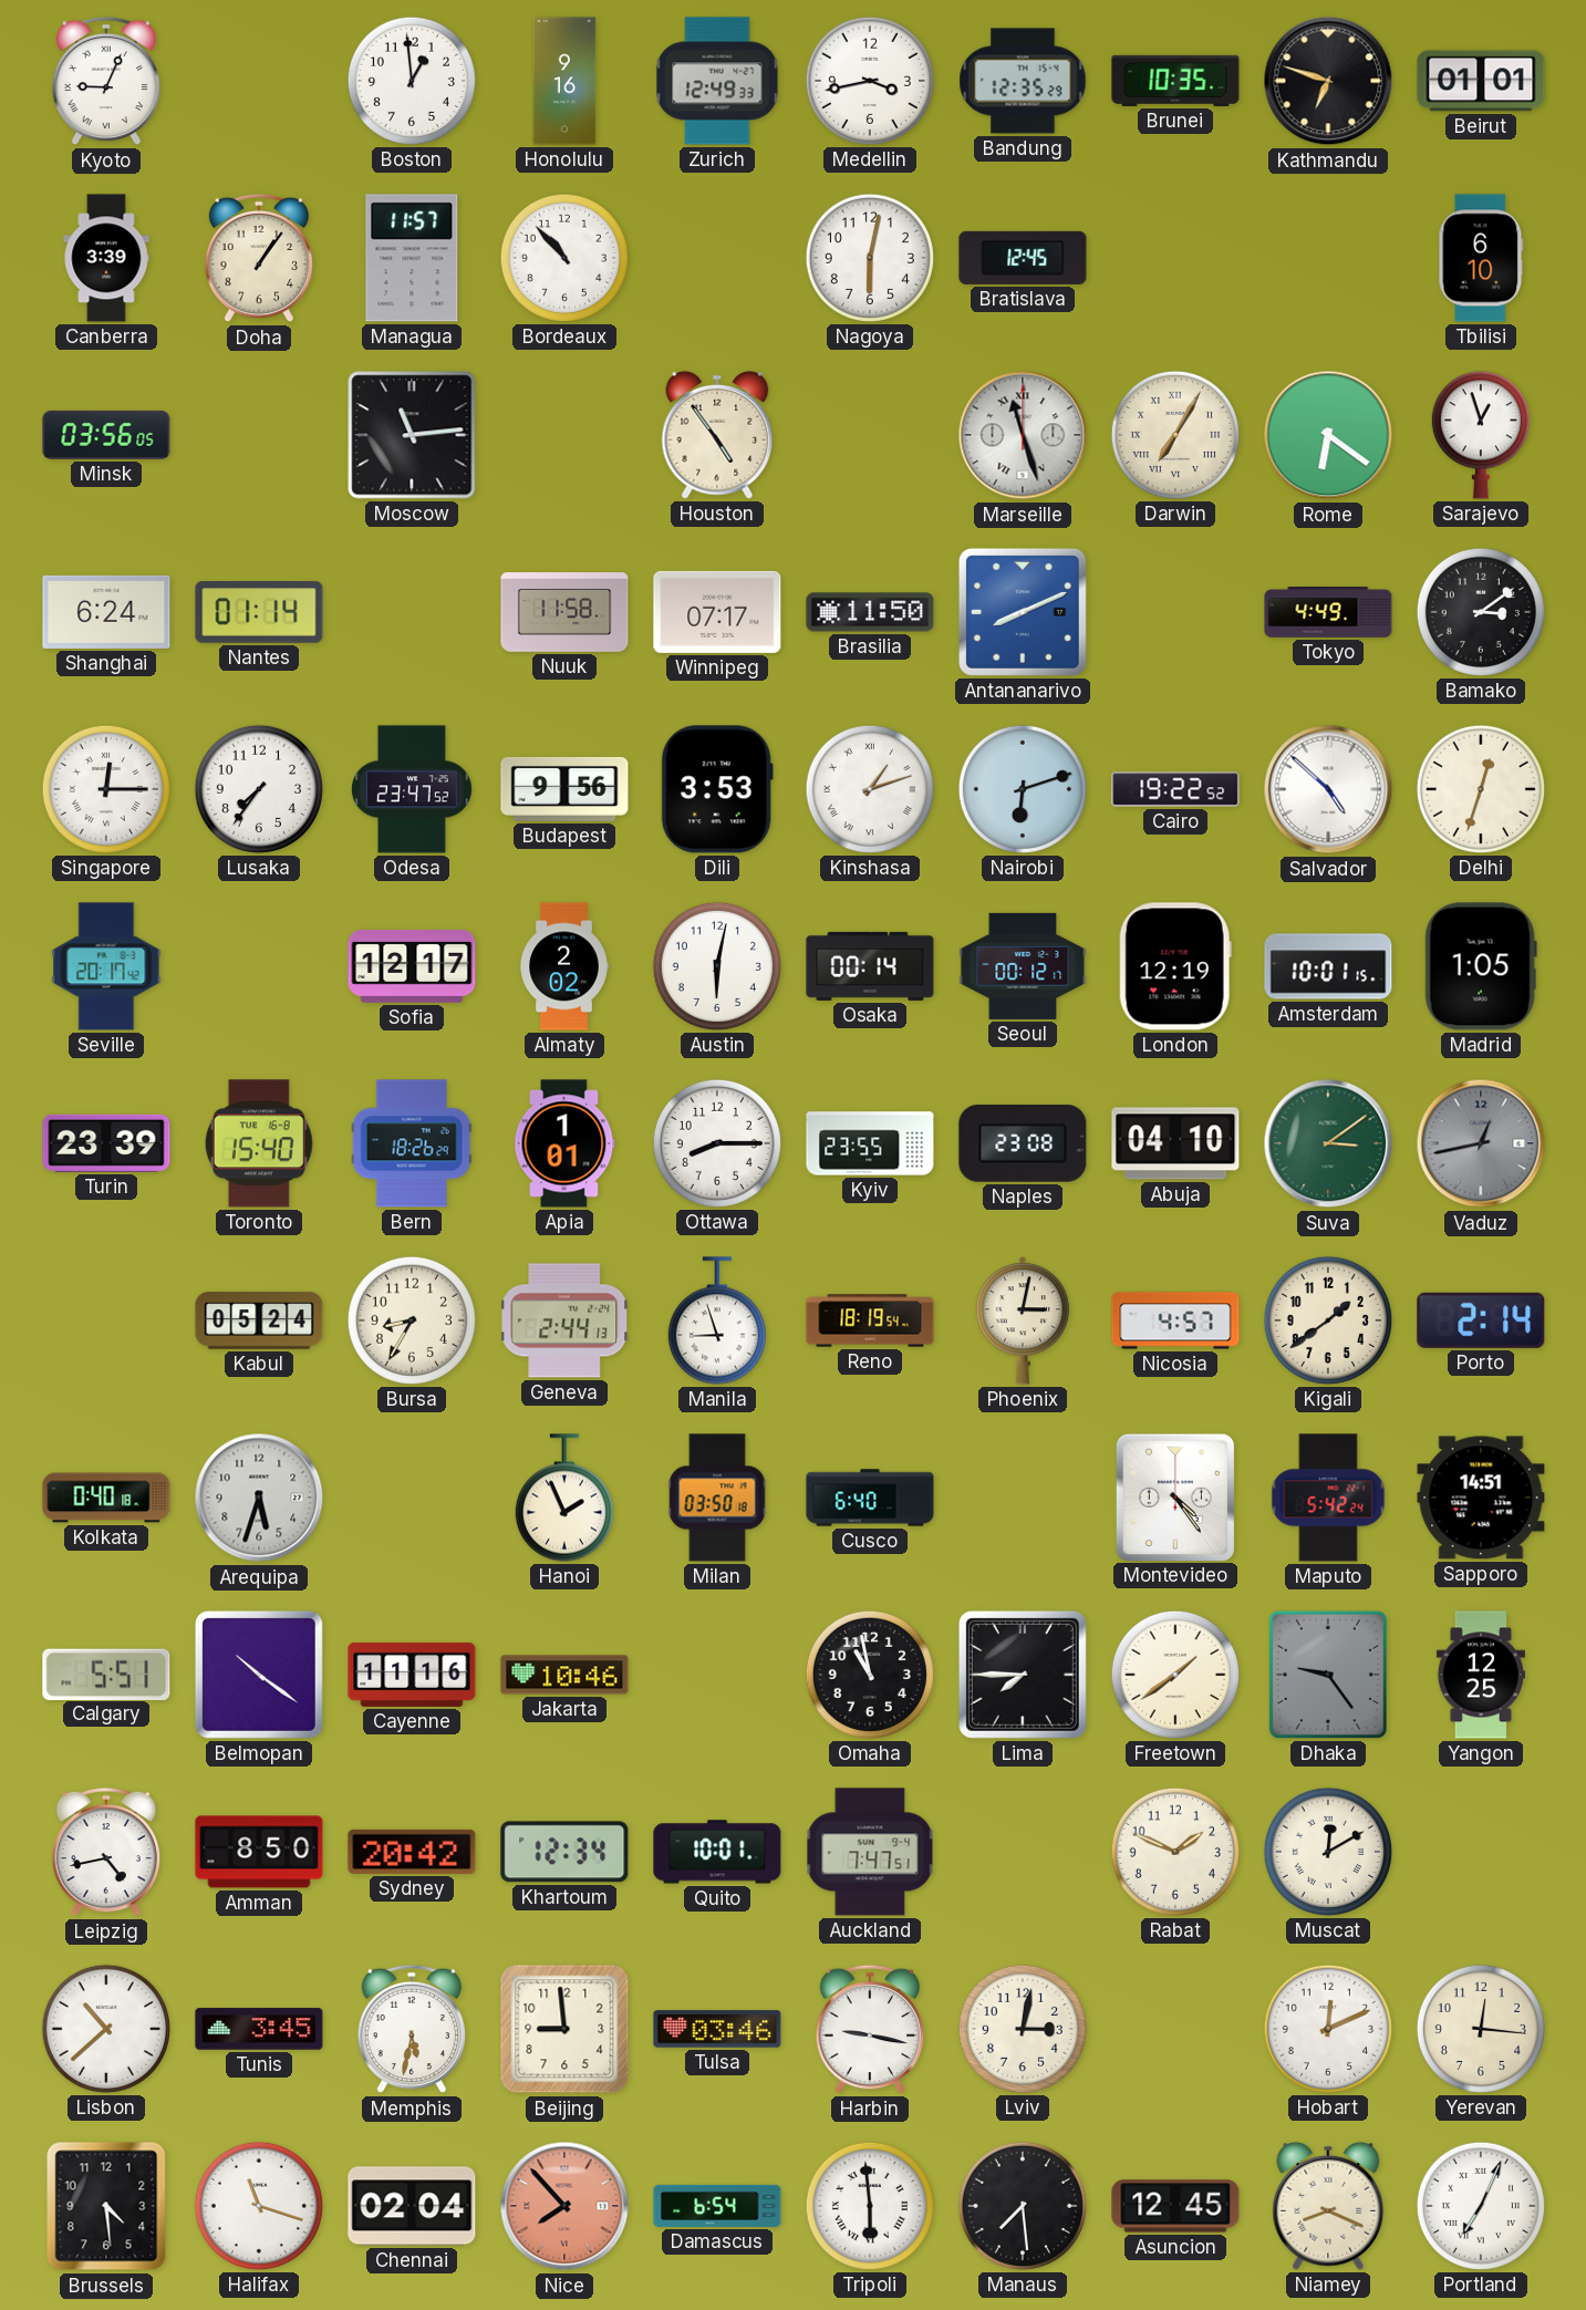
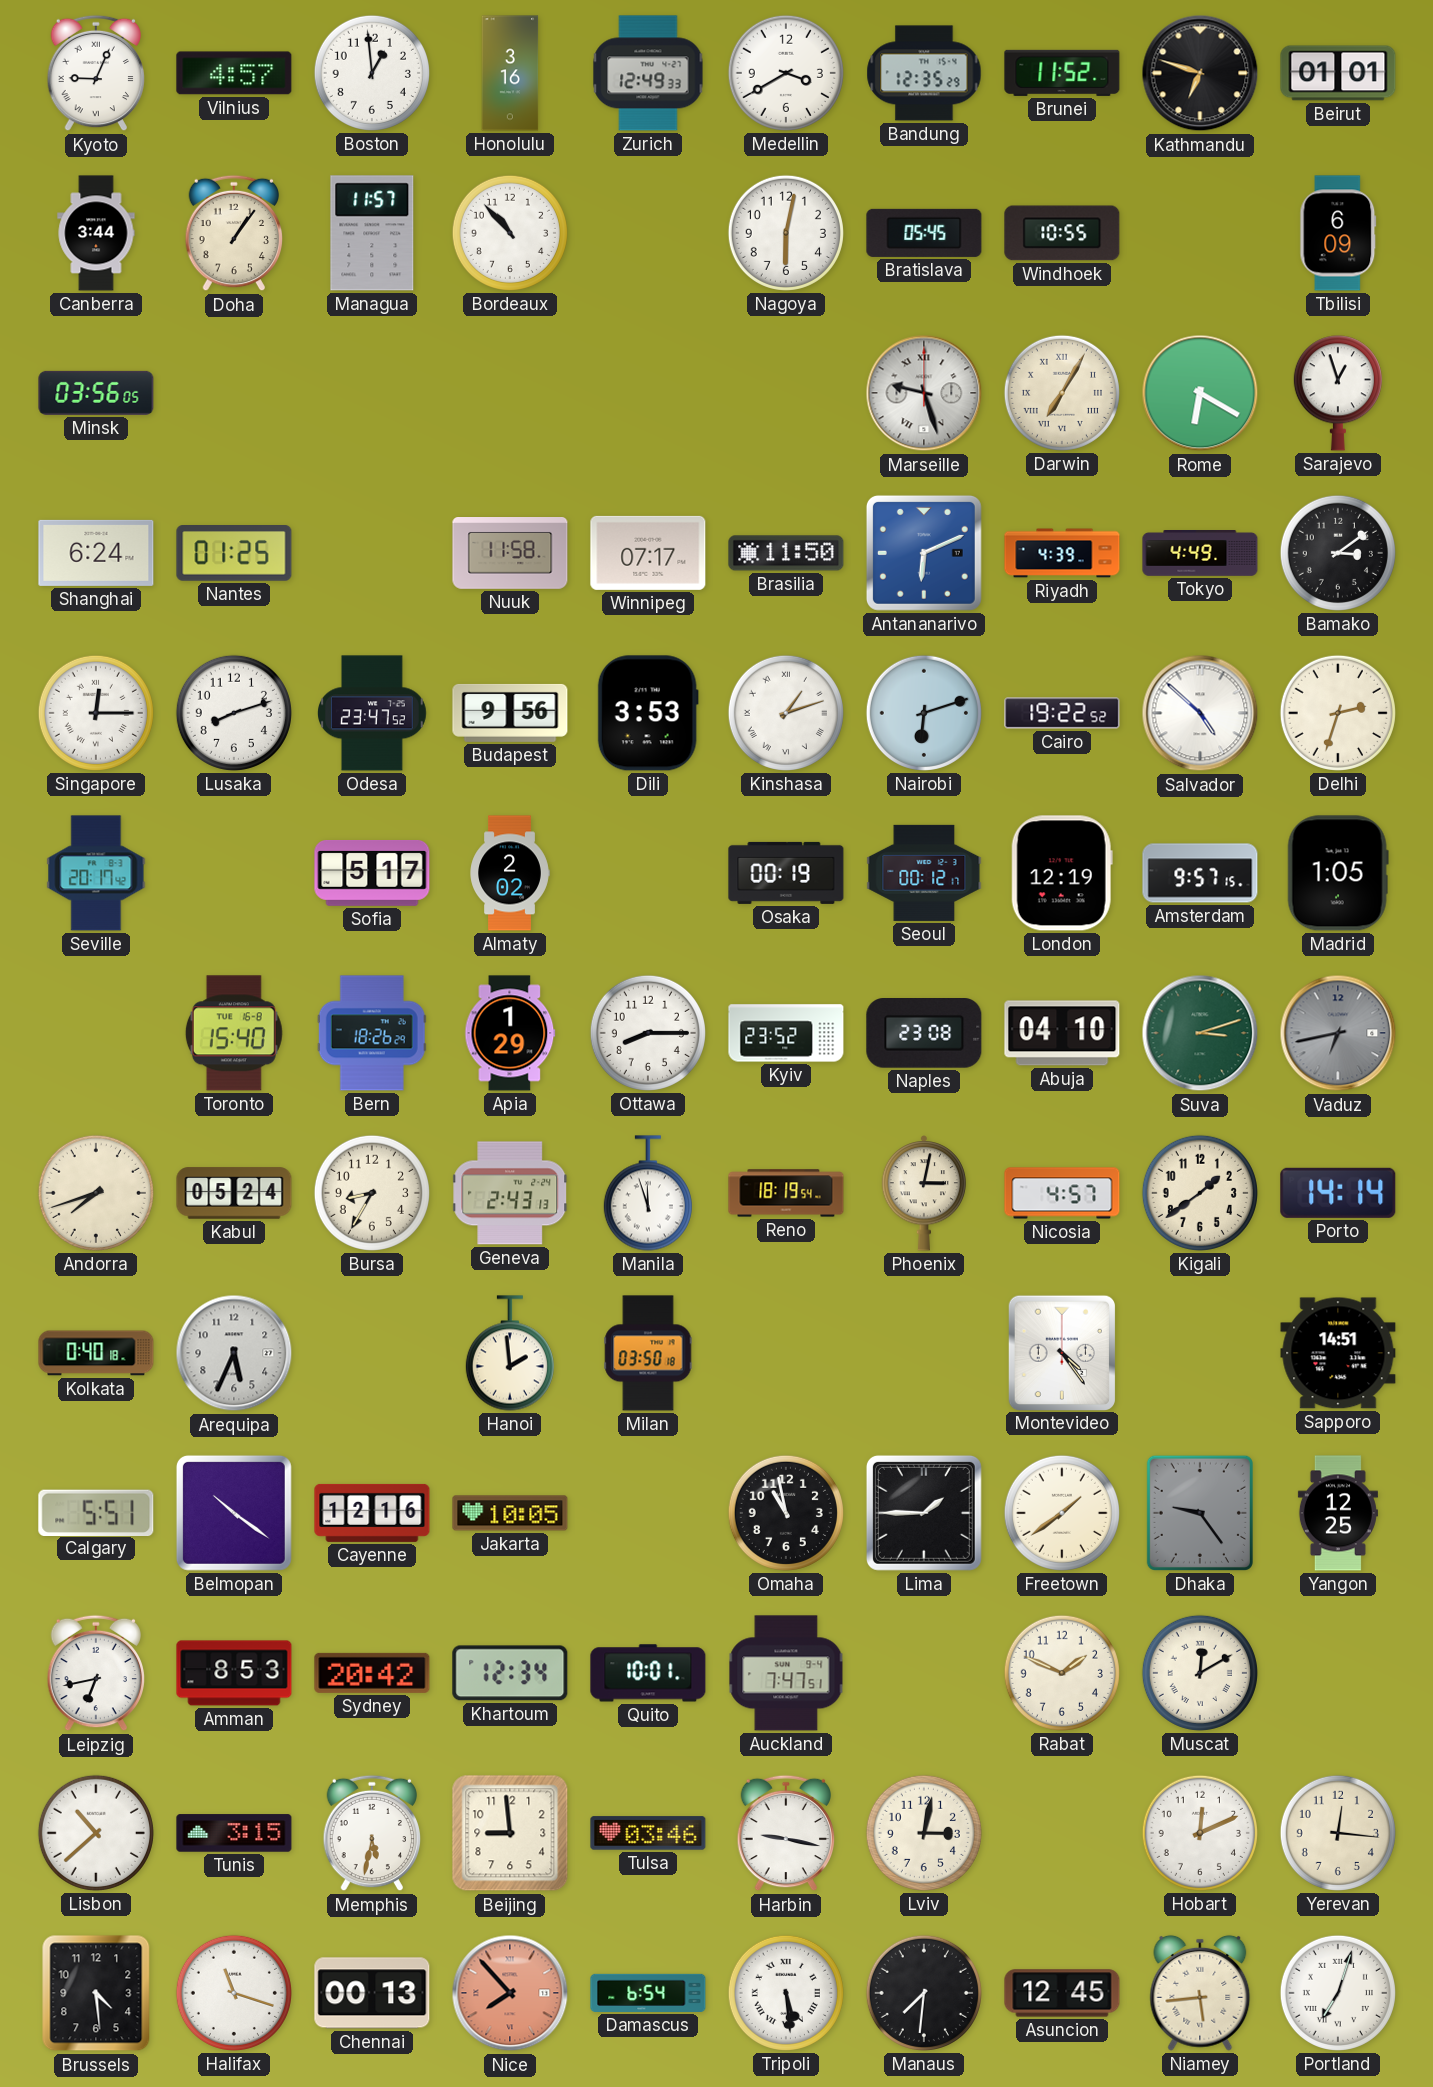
Vilnius: none -> 4:57 (234, 73)
Honolulu: 9:16 -> 3:16 (510, 73)
Medellin: 3:43 -> 3:40 (786, 73)
Brunei: 10:35 -> 11:52 (1062, 73)
Canberra: 3:39 -> 3:44 (96, 233)
Bratislava: 12:45 -> 05:45 (924, 233)
Windhoek: none -> 10:55 (1062, 233)
Tbilisi: 6:10 -> 6:09 (1338, 233)
Moscow: 11:14 -> none (412, 435)
Houston: 4:54 -> none (717, 435)
Marseille: 11:27 -> 9:27 (924, 393)
Rome: 6:21 -> 6:20 (1200, 393)
Nantes: 01:14 -> 01:25 (234, 554)
Antananarivo: 8:11 -> 6:11 (924, 553)
Riyadh: none -> 4:39 (1062, 553)
Lusaka: 7:36 -> 8:12 (234, 713)
Delhi: 12:33 -> 2:33 (1338, 713)
Sofia: 12:17 -> 5:17 (372, 874)
Austin: 6:02 -> none (717, 966)
Osaka: 00:14 -> 00:19 (786, 873)
Amsterdam: 10:01 -> 9:57 (1200, 873)
Turin: 23:39 -> none (106, 1143)
Apia: 1:01 -> 1:29 (510, 1033)
Kyiv: 23:55 -> 23:52 (786, 1033)
Suva: 3:09 -> 3:12 (1200, 1033)
Vaduz: 12:43 -> 6:43 (1338, 1033)
Andorra: none -> 7:42 (96, 1193)
Geneva: 2:44 -> 2:43 (511, 1193)
Manila: 8:57 -> 11:57 (648, 1193)
Porto: 2:14 -> 14:14 (1338, 1193)
Arequipa: 5:33 -> 5:34 (234, 1353)
Hanoi: 1:56 -> 1:59 (510, 1353)
Cusco: 6:40 -> none (870, 1498)
Maputo: 5:42 -> none (1328, 1498)
Cayenne: 11:16 -> 12:16 (372, 1513)
Jakarta: 10:46 -> 10:05 (510, 1513)
Lima: 7:45 -> 1:45 (924, 1513)
Leipzig: 4:43 -> 6:43 (96, 1673)
Amman: 8:50 -> 8:53 (234, 1673)
Tunis: 3:45 -> 3:15 (234, 1833)
Chennai: 02:04 -> 00:13 (372, 1993)
Tripoli: 5:59 -> 5:29 (786, 1993)
Manaus: 7:29 -> 7:31 (924, 1993)
Niamey: 8:19 -> 5:44 (1200, 1993)
Portland: 7:04 -> 7:03 (1338, 1993)
